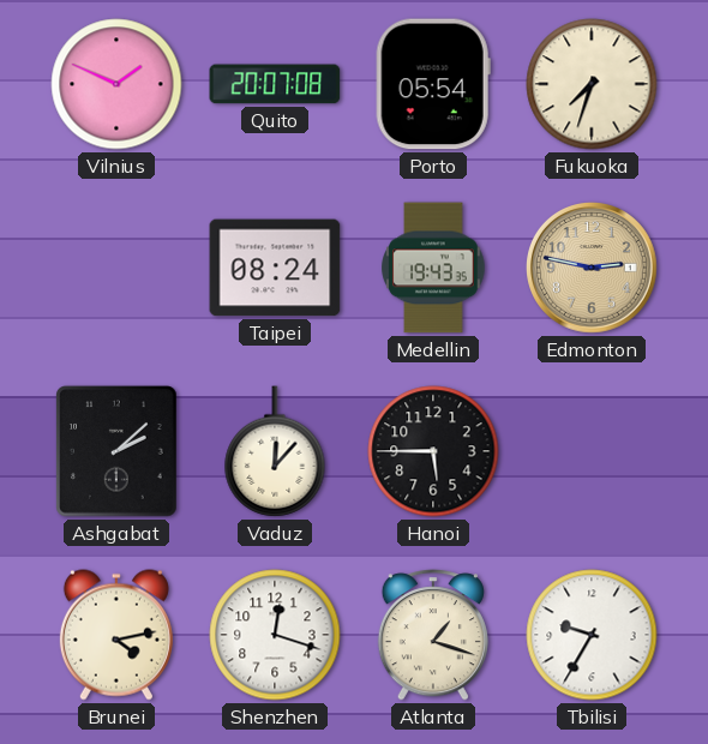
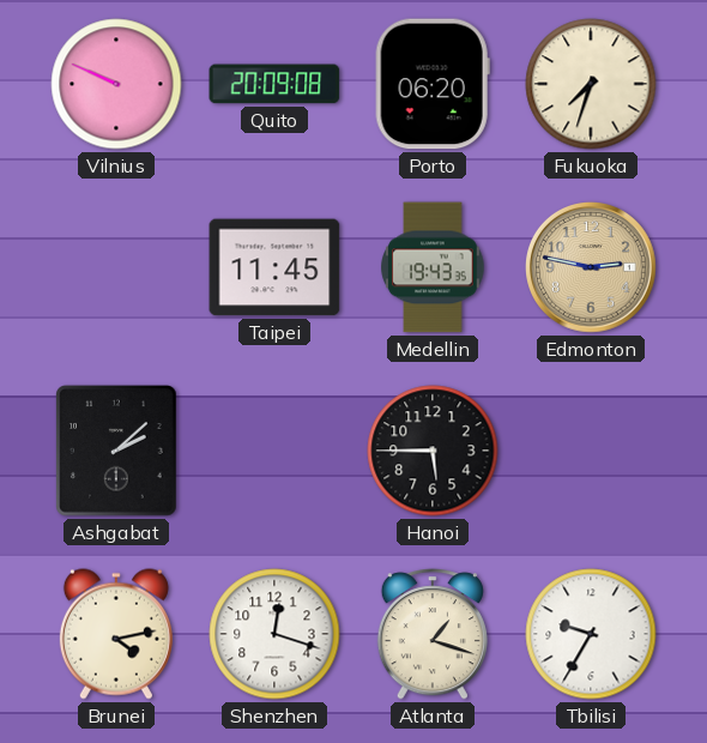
Vilnius: 1:49 -> 9:49 (116, 84)
Quito: 20:07 -> 20:09 (274, 84)
Porto: 05:54 -> 06:20 (433, 84)
Taipei: 08:24 -> 11:45 (274, 267)
Vaduz: 12:07 -> none (275, 451)
